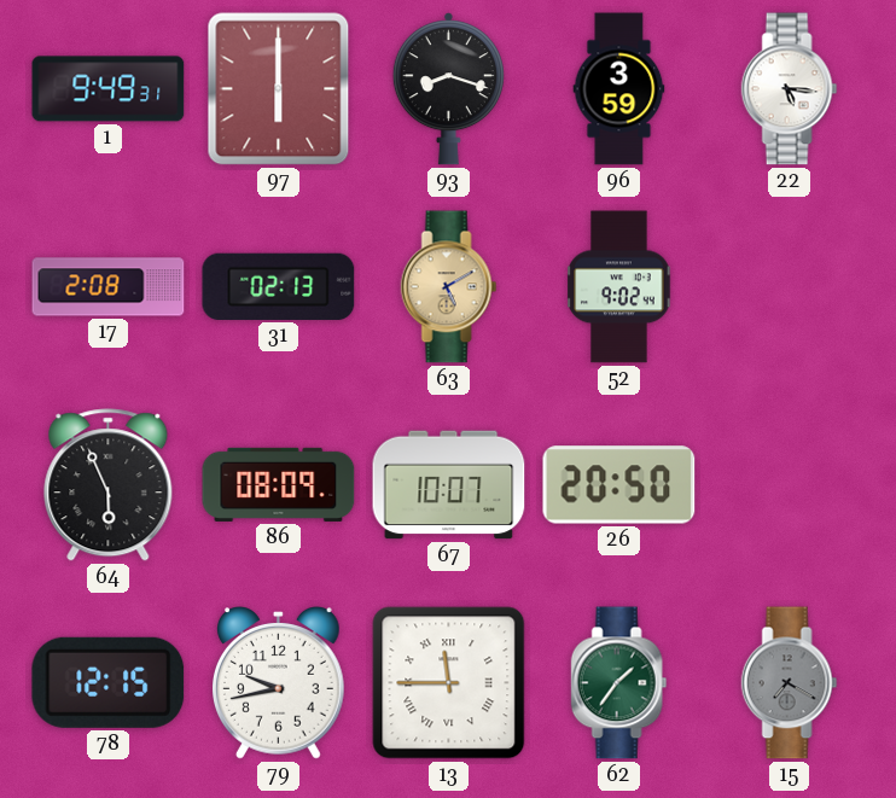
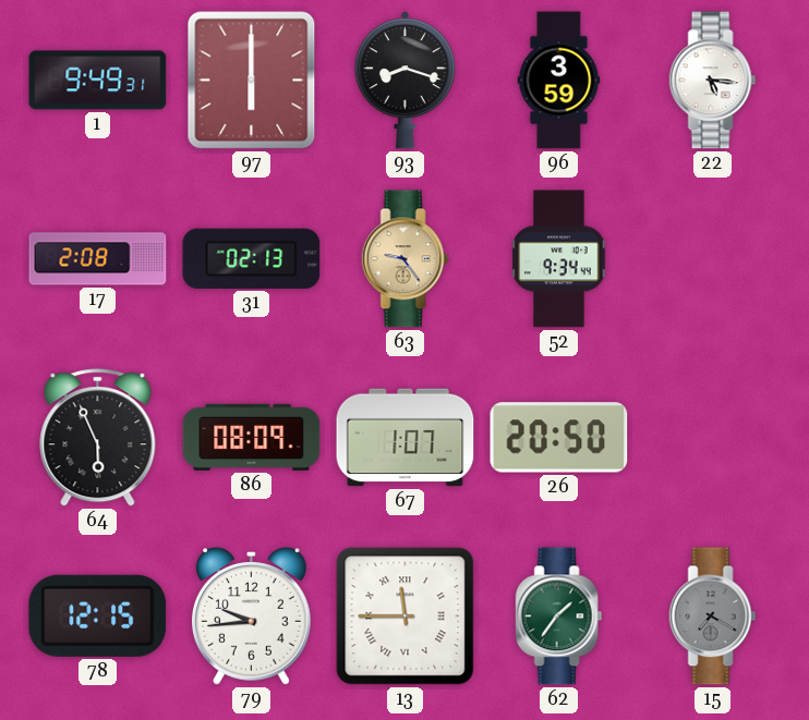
63: 5:10 -> 9:24 (406, 259)
52: 9:02 -> 9:34 (559, 259)
67: 10:07 -> 1:07 (406, 438)
79: 9:43 -> 9:44 (252, 617)
